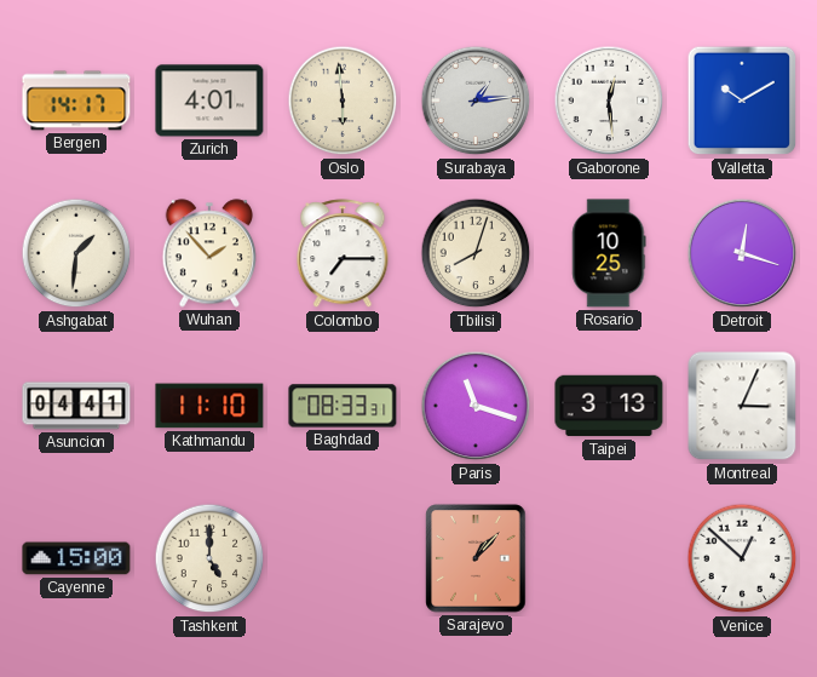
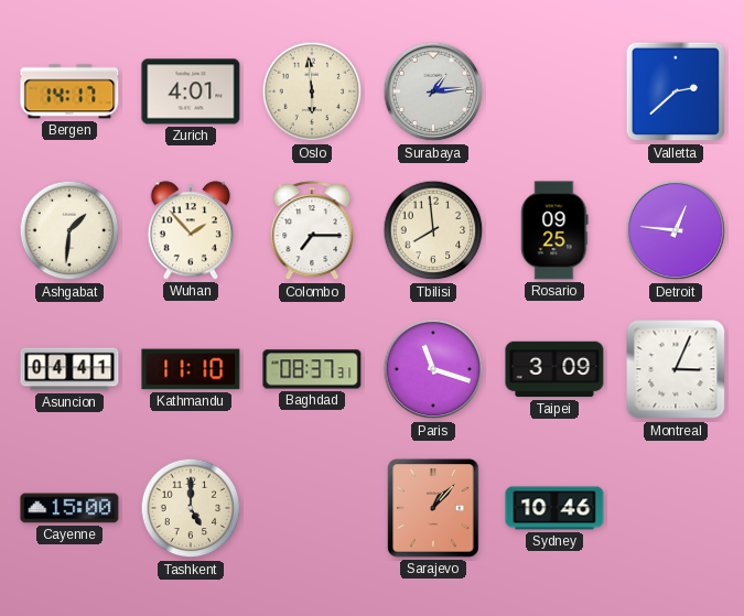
Gaborone: 12:29 -> none (609, 101)
Valletta: 10:10 -> 2:38 (676, 91)
Tbilisi: 8:03 -> 7:59 (433, 230)
Rosario: 10:25 -> 09:25 (554, 230)
Detroit: 12:18 -> 12:46 (676, 230)
Baghdad: 08:33 -> 08:37 (312, 369)
Taipei: 3:13 -> 3:09 (554, 369)
Sydney: none -> 10:46 (554, 508)
Venice: 12:52 -> none (742, 558)
